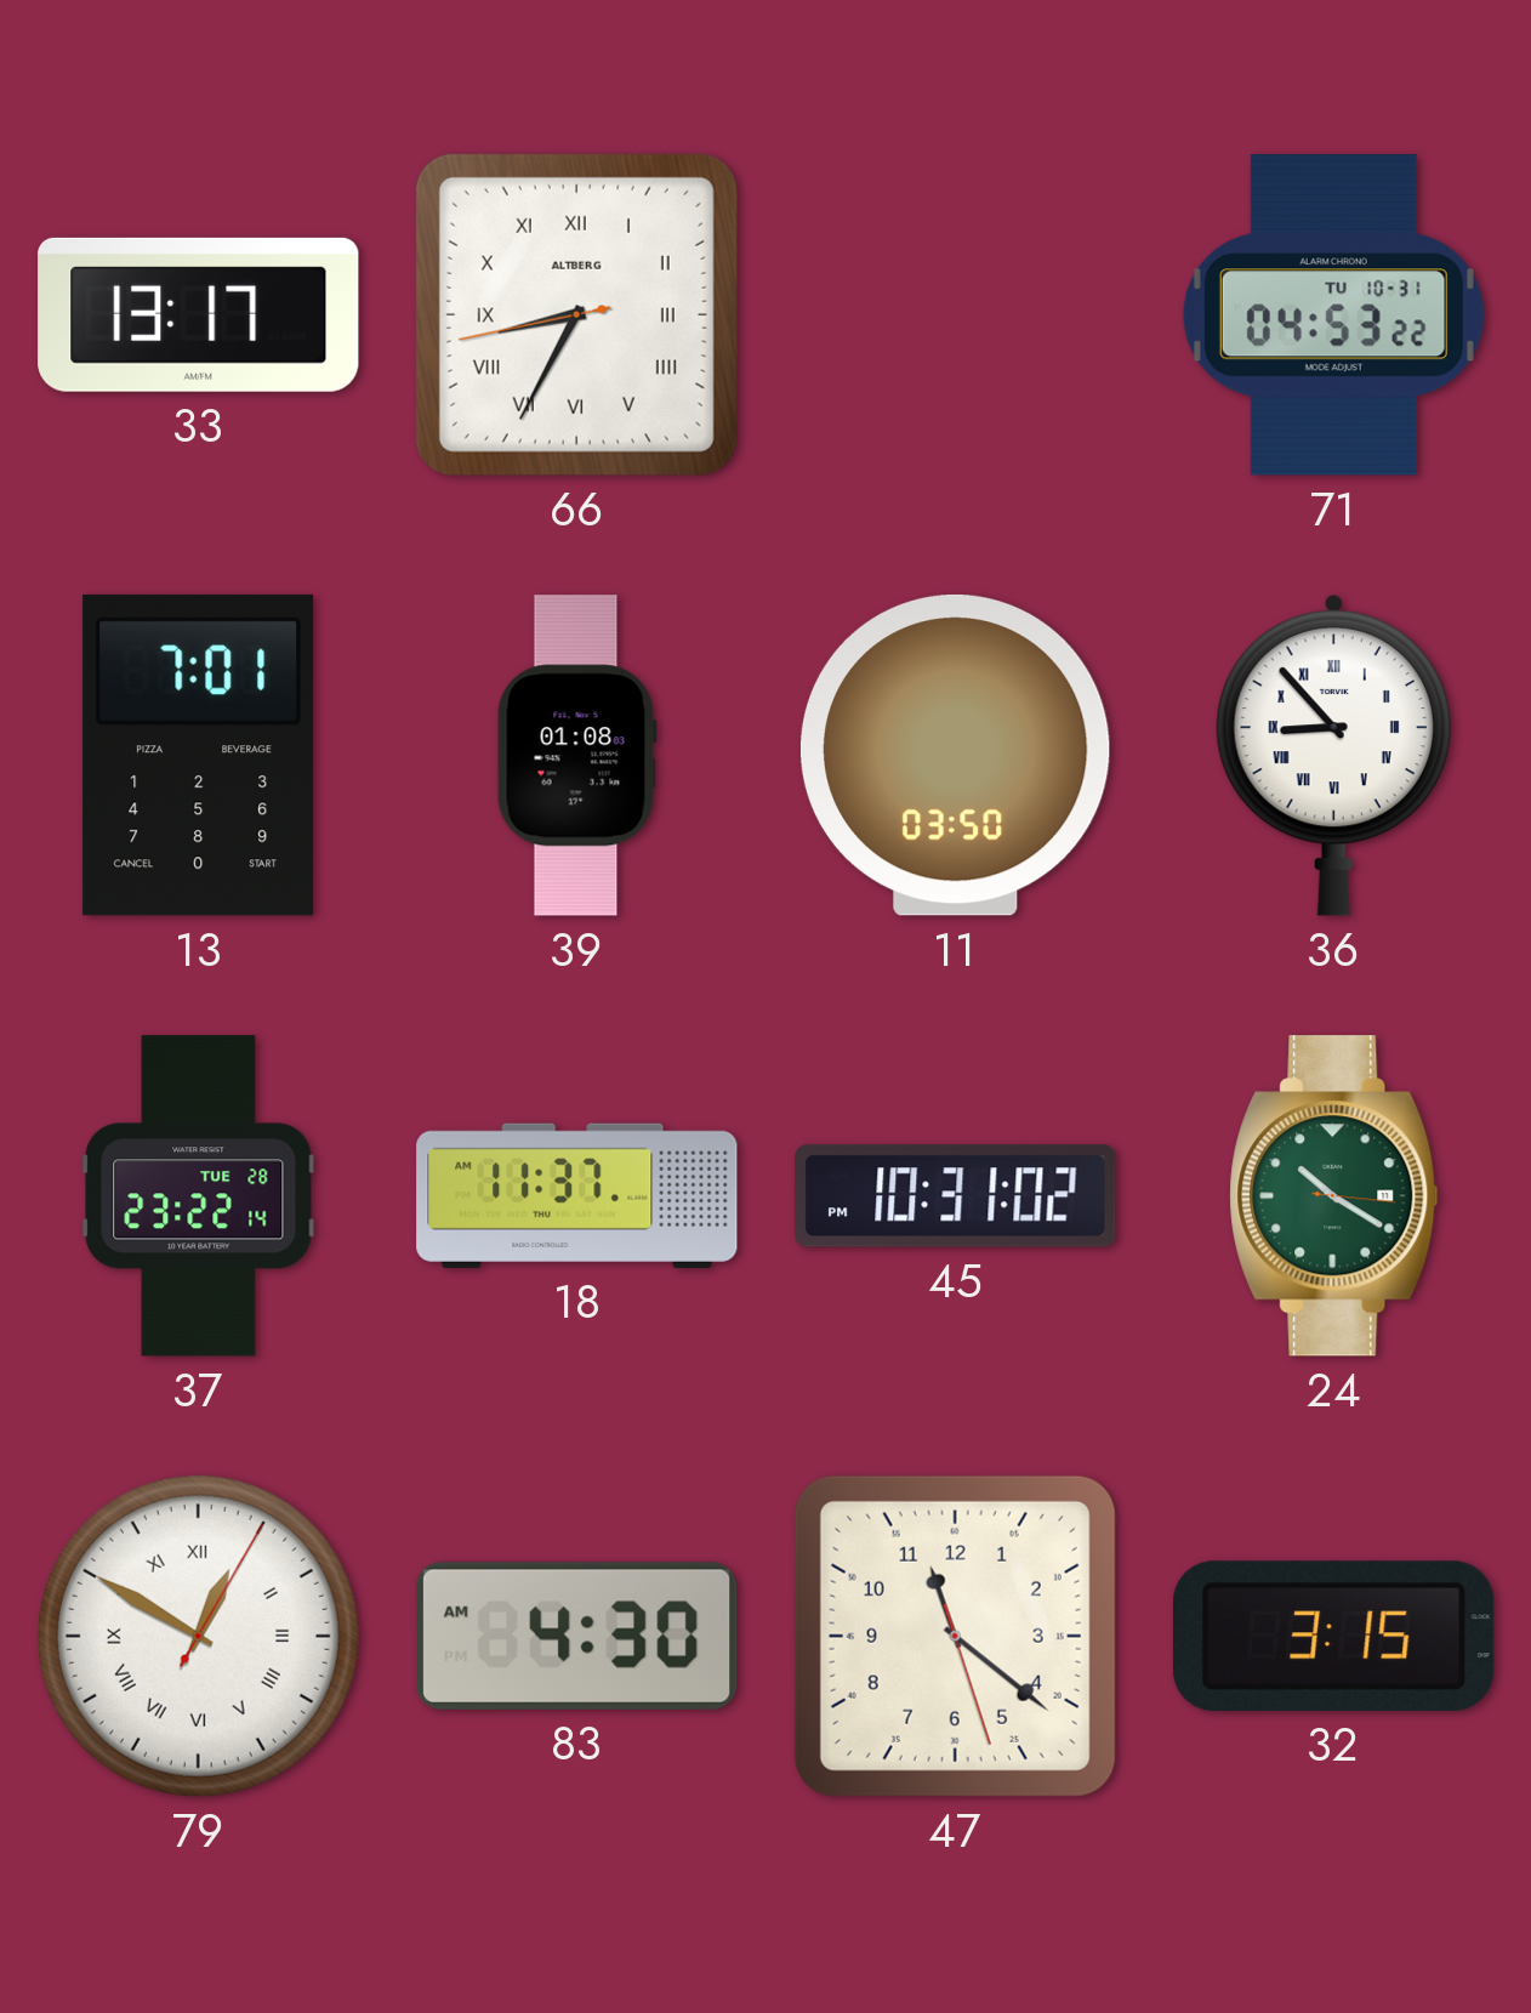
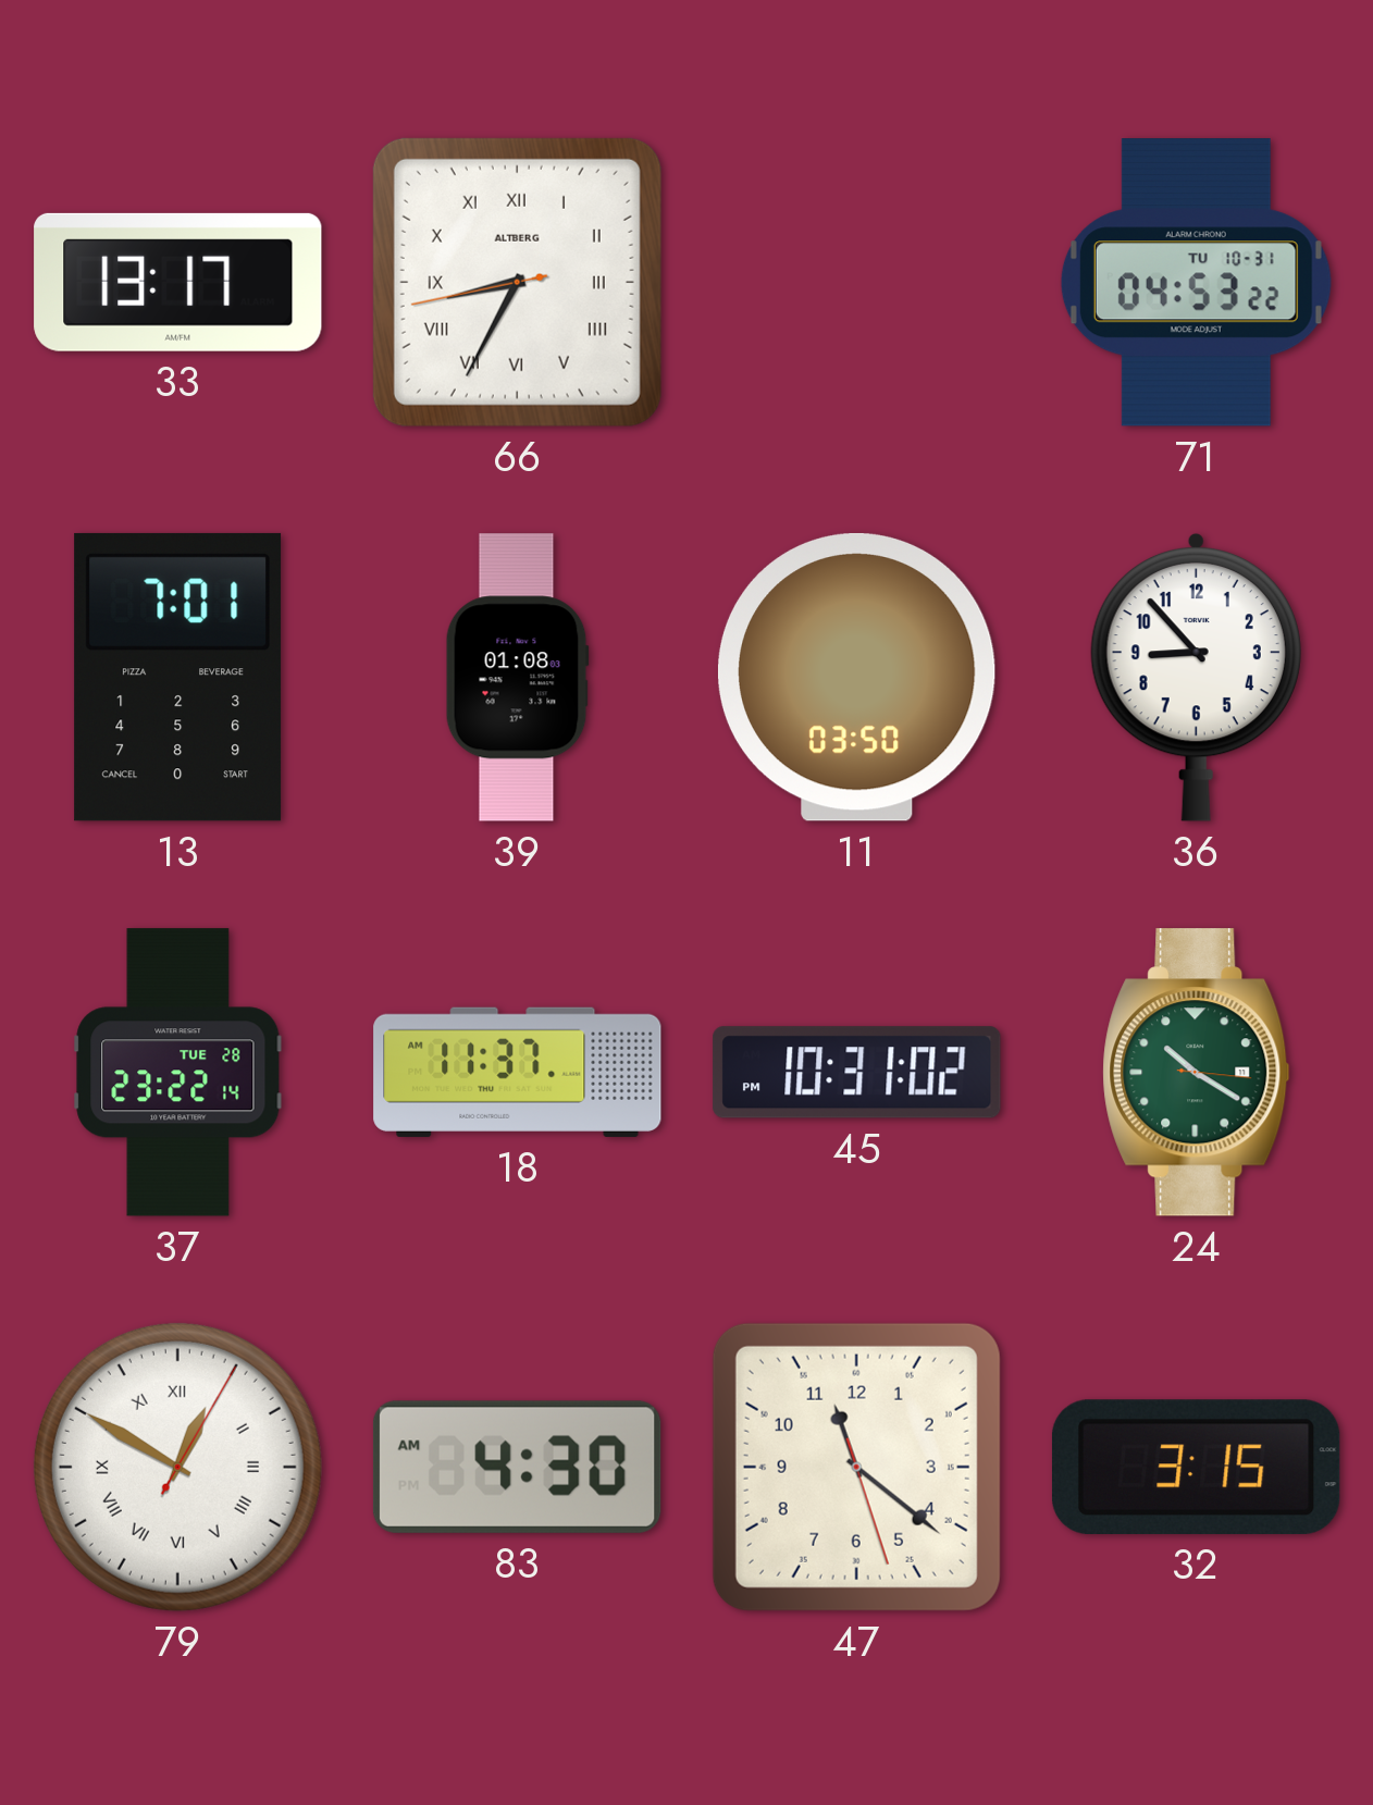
36 numerals: Roman -> Arabic (1196, 677)
